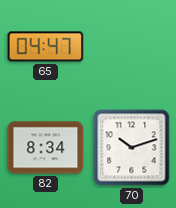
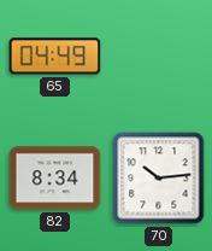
65: 04:47 -> 04:49 (55, 57)
70: 10:12 -> 10:14 (159, 179)
